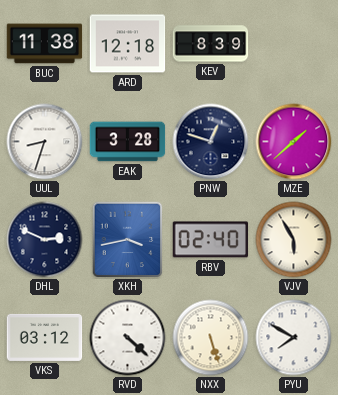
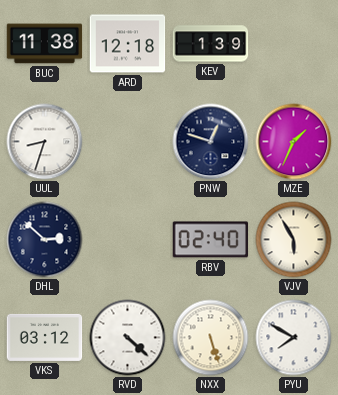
KEV: 8:39 -> 1:39 (211, 44)
EAK: 3:28 -> none (128, 142)
MZE: 1:38 -> 1:34 (294, 142)
DHL: 2:49 -> 2:52 (45, 240)
XKH: 3:43 -> none (128, 240)
